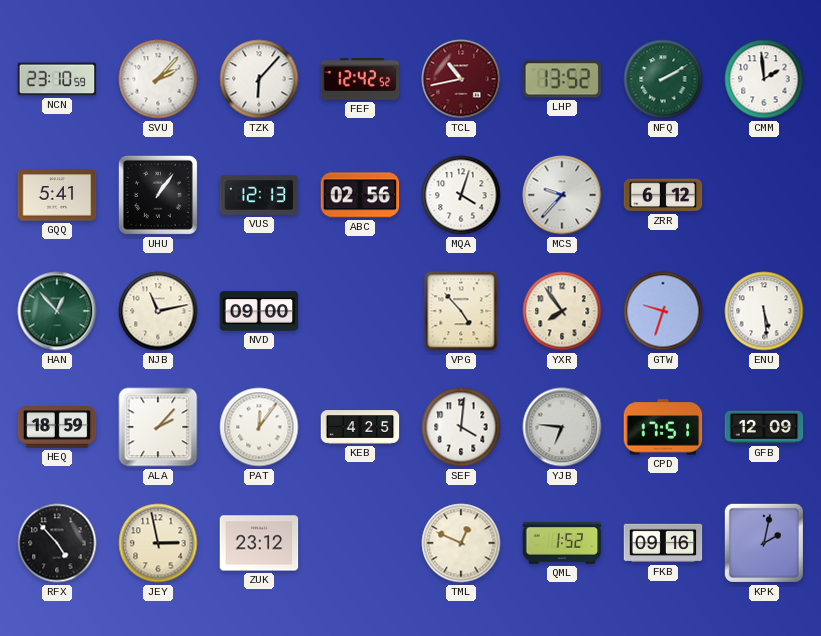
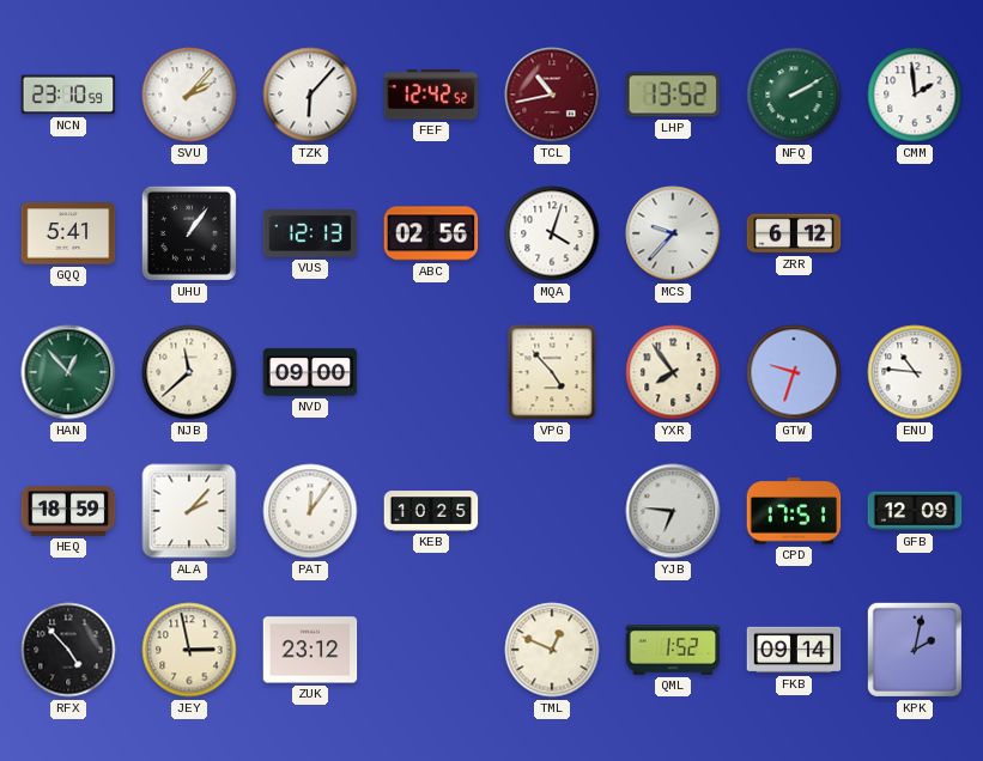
NJB: 11:13 -> 11:38 (189, 372)
ENU: 5:29 -> 10:46 (915, 372)
KEB: 4:25 -> 10:25 (431, 511)
SEF: 4:01 -> none (461, 427)
FKB: 09:16 -> 09:14 (794, 650)
